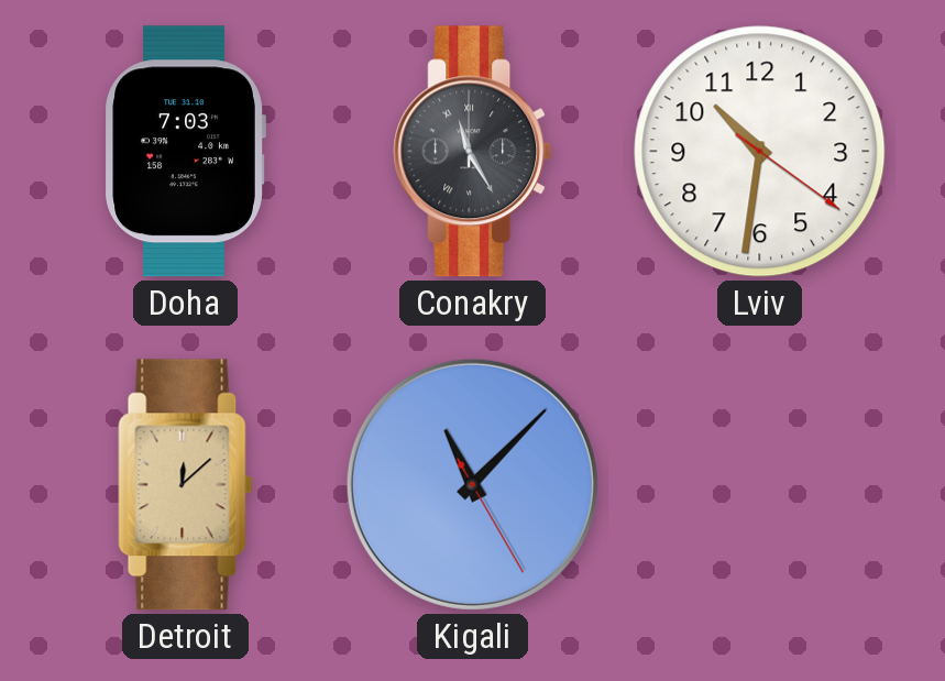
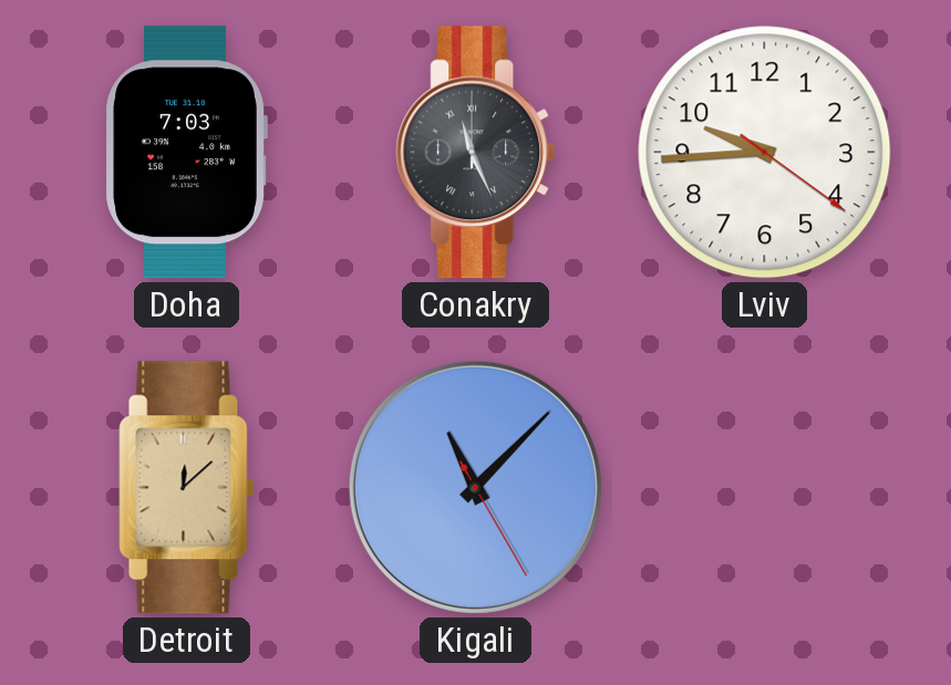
Conakry: 11:25 -> 11:26 (476, 153)
Lviv: 10:31 -> 9:44 (765, 153)
